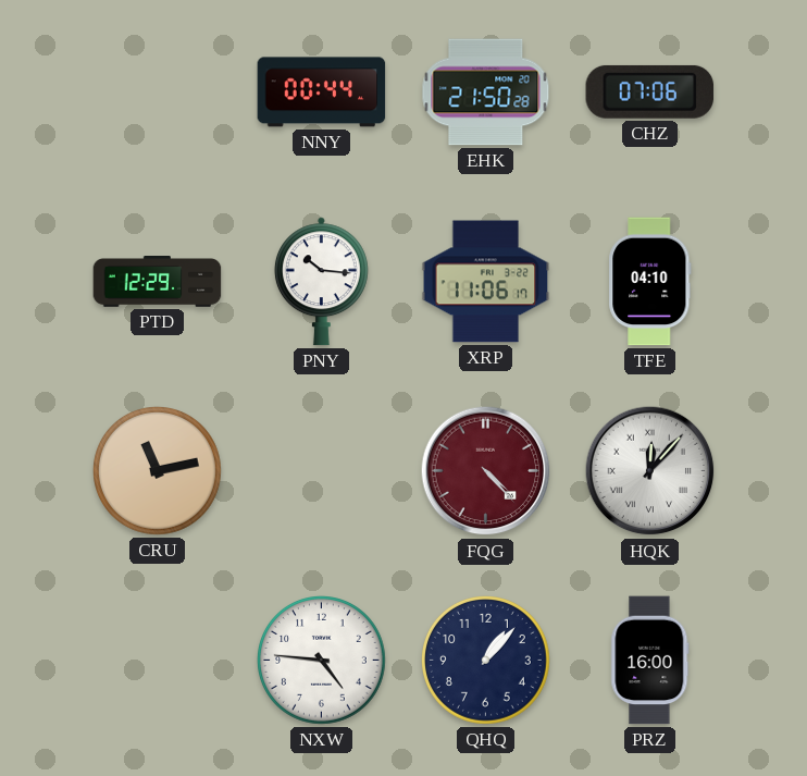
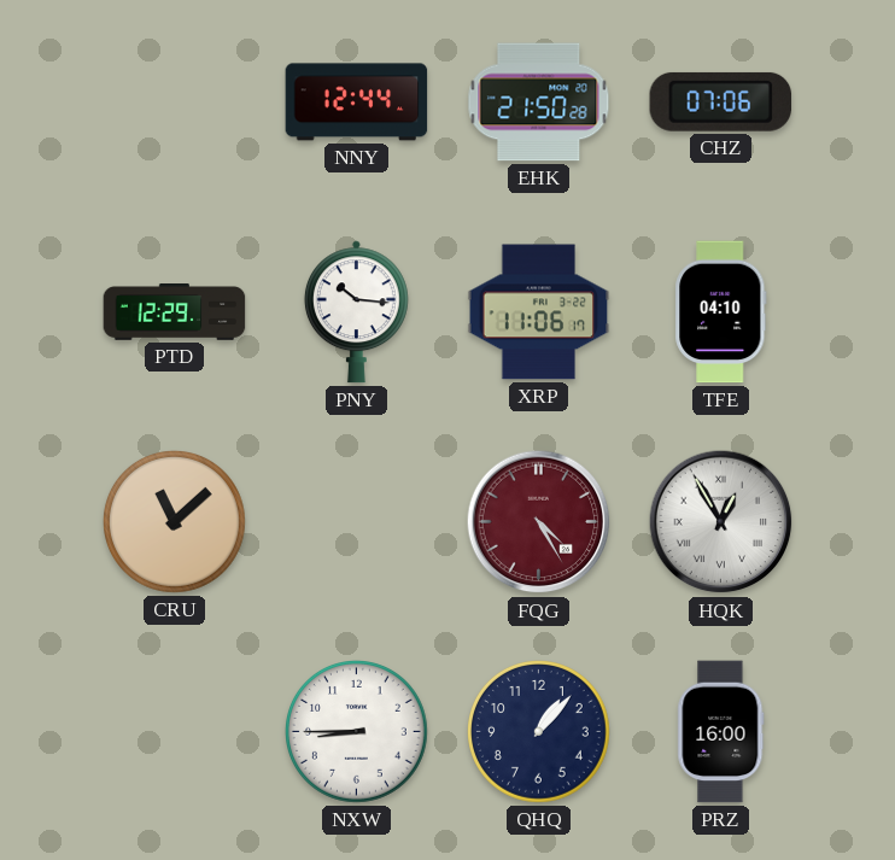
NNY: 00:44 -> 12:44 (357, 103)
CRU: 11:13 -> 11:08 (175, 522)
FQG: 4:23 -> 4:25 (539, 522)
HQK: 12:07 -> 12:55 (721, 522)
NXW: 4:46 -> 8:45 (357, 732)
